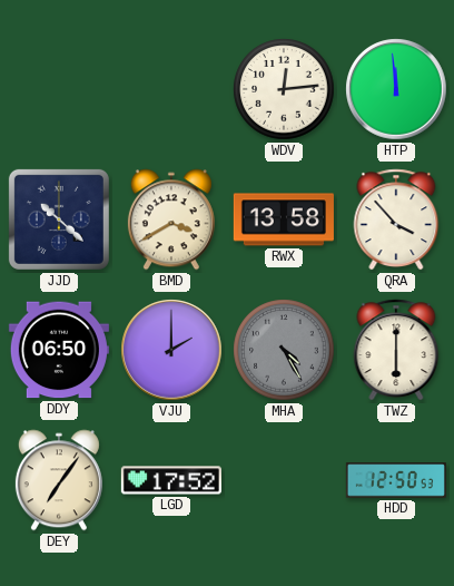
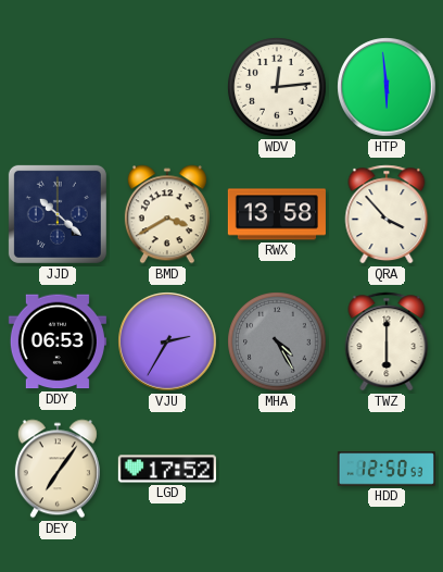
HTP: 11:59 -> 5:59 (387, 87)
DDY: 06:50 -> 06:53 (58, 341)
VJU: 2:00 -> 2:35 (167, 341)
